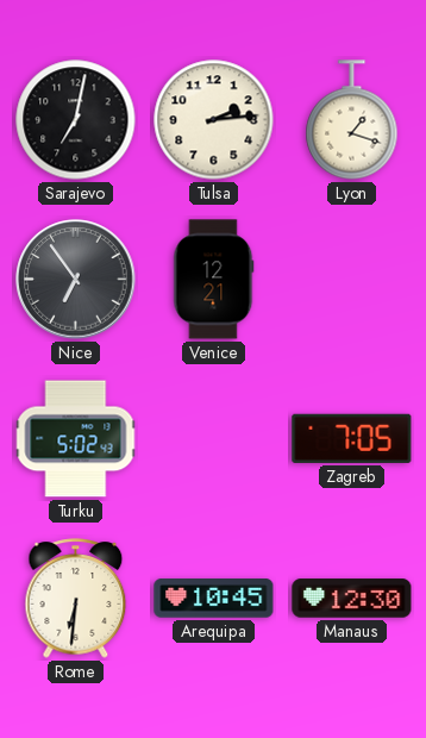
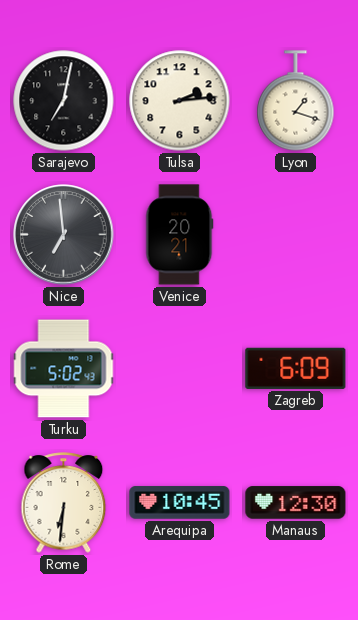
Nice: 6:54 -> 6:59 (64, 235)
Venice: 12:21 -> 20:21 (180, 235)
Zagreb: 7:05 -> 6:09 (296, 368)
